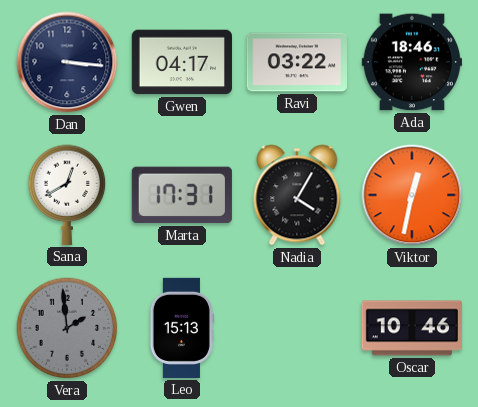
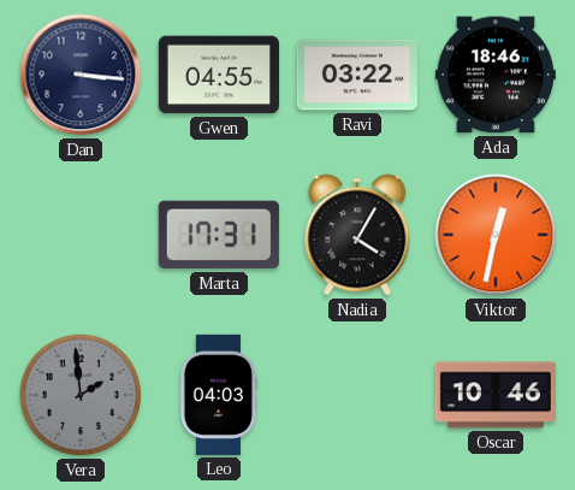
Gwen: 04:17 -> 04:55 (219, 75)
Sana: 12:40 -> none (67, 195)
Leo: 15:13 -> 04:03 (219, 395)
